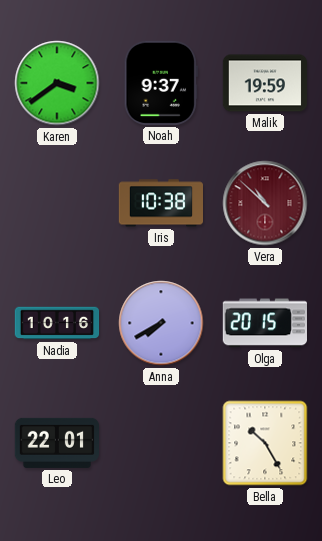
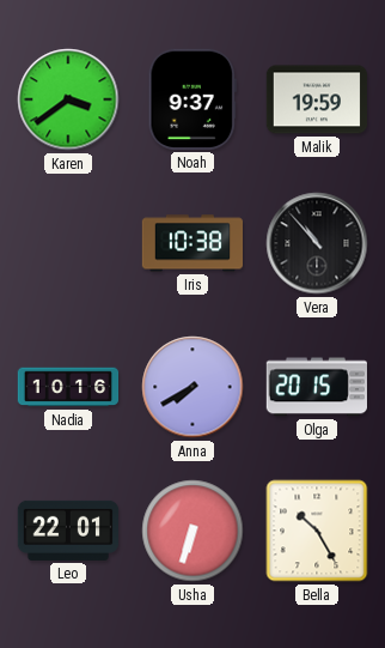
Vera: 10:52 -> 10:53 (317, 243)
Vera dial: burgundy -> black (317, 243)
Usha: none -> 6:33 (192, 531)
